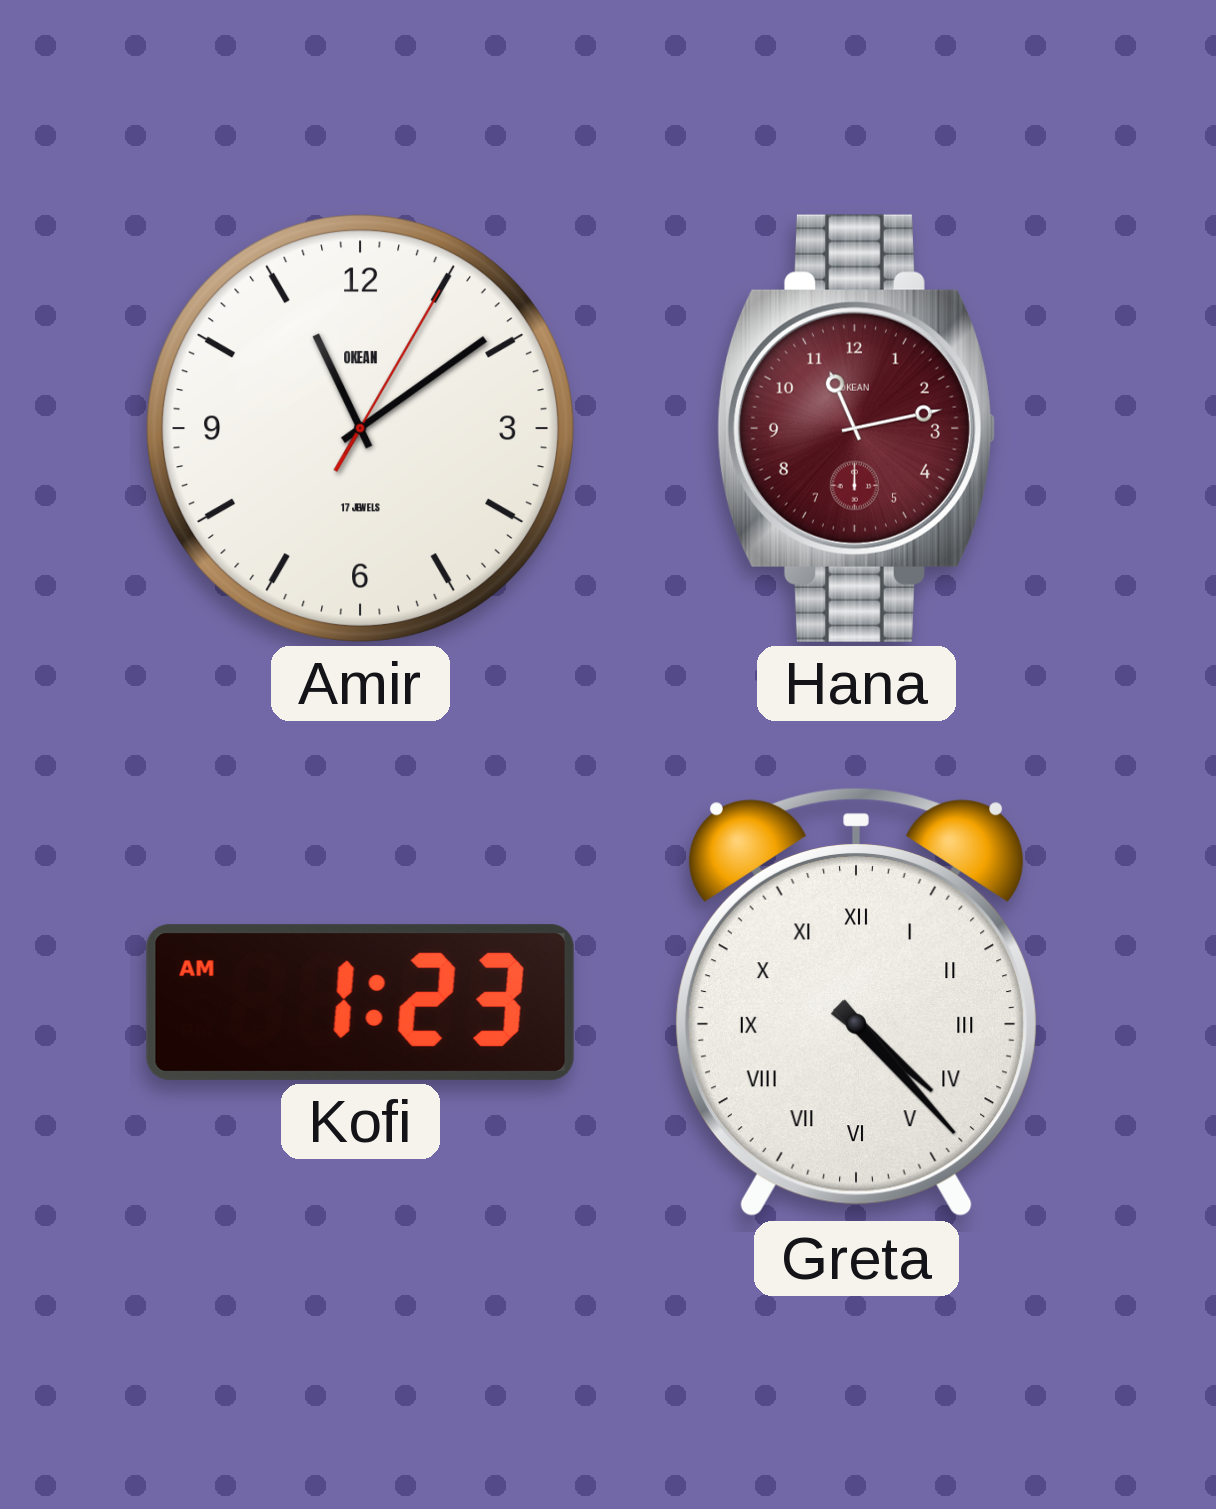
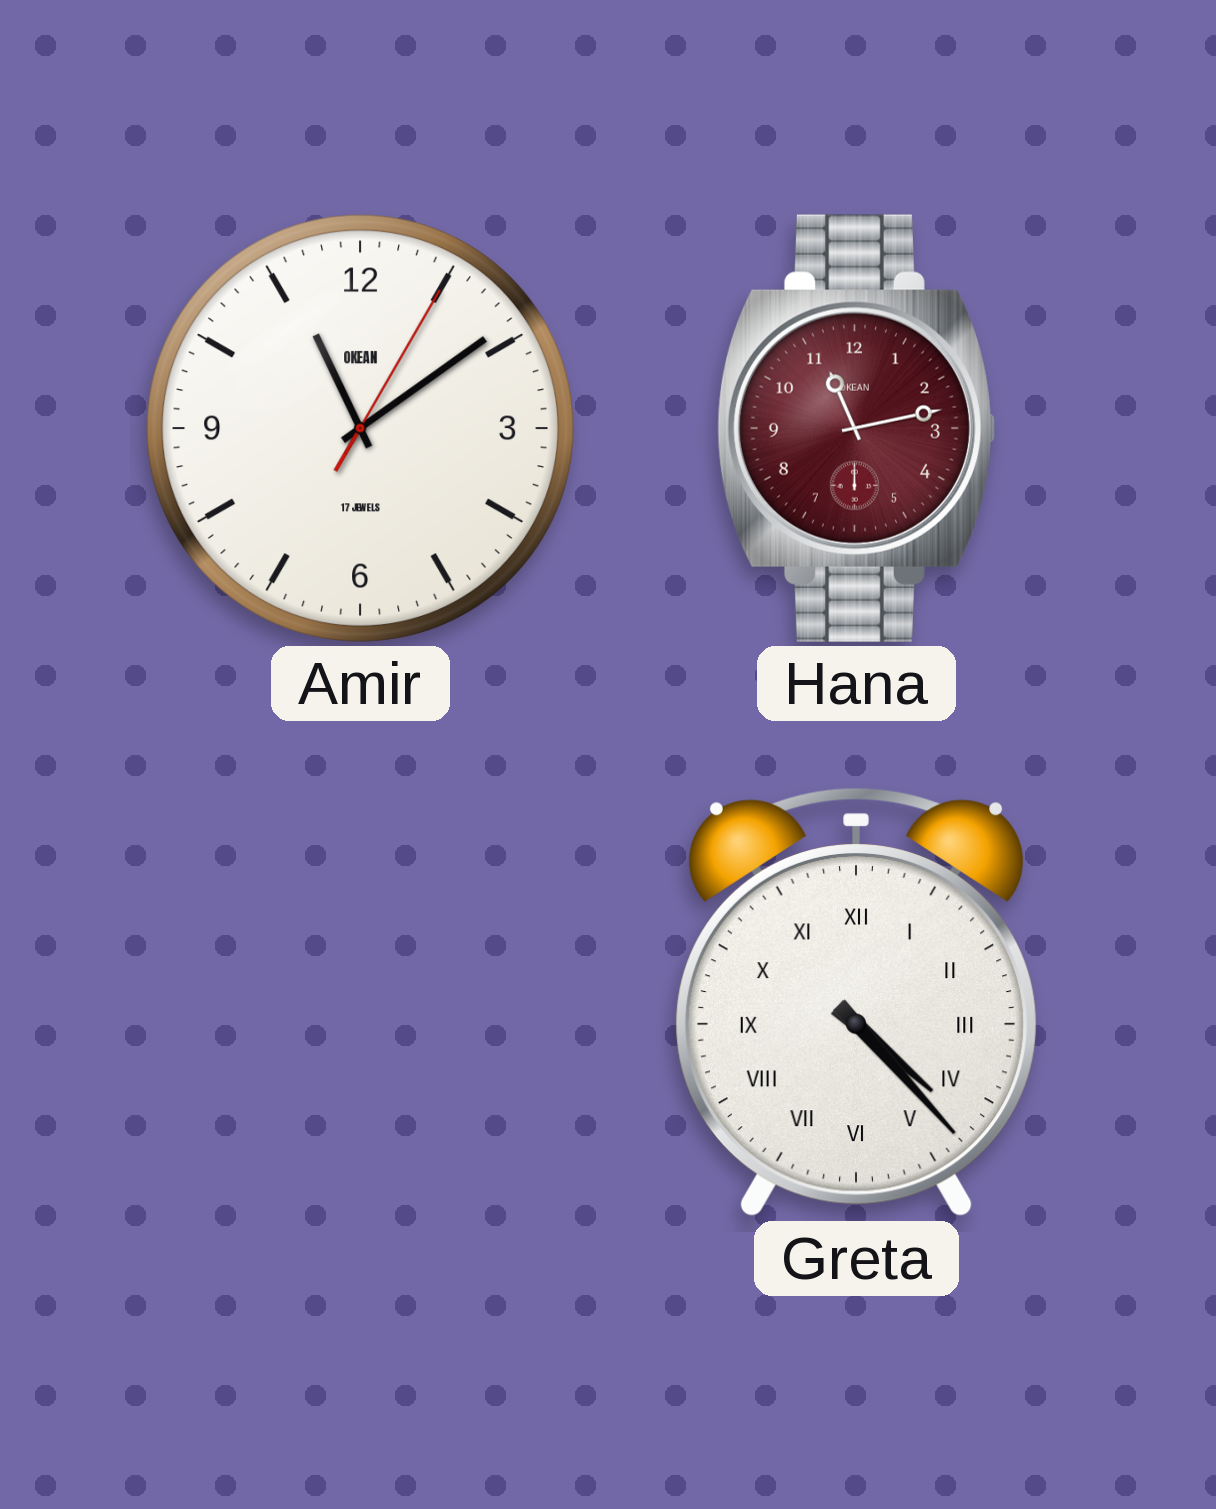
Kofi: 1:23 -> none (360, 1002)
